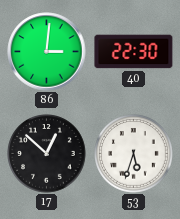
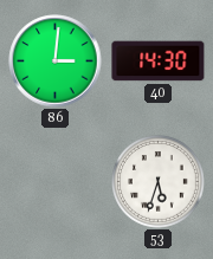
40: 22:30 -> 14:30 (159, 61)
17: 12:52 -> none (47, 154)
